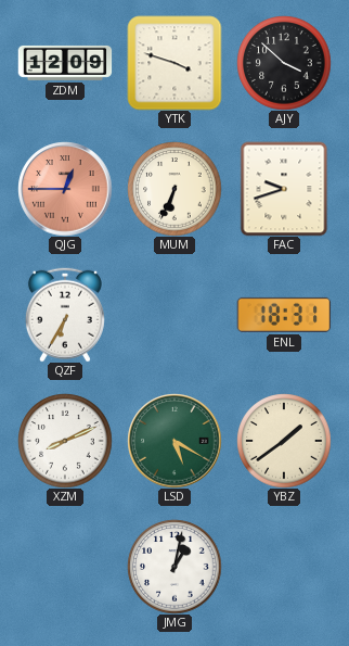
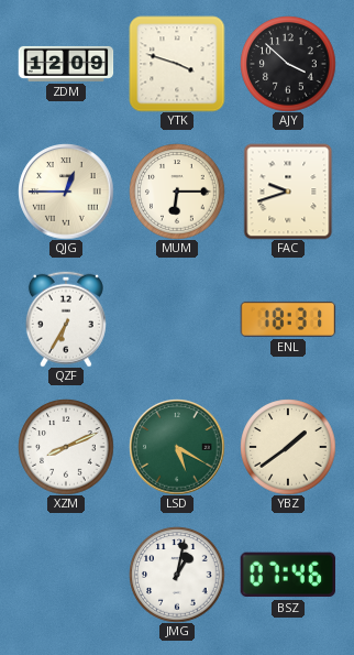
QJG dial: salmon -> cream (66, 192)
MUM: 6:34 -> 6:15 (177, 192)
BSZ: none -> 07:46 (287, 575)
